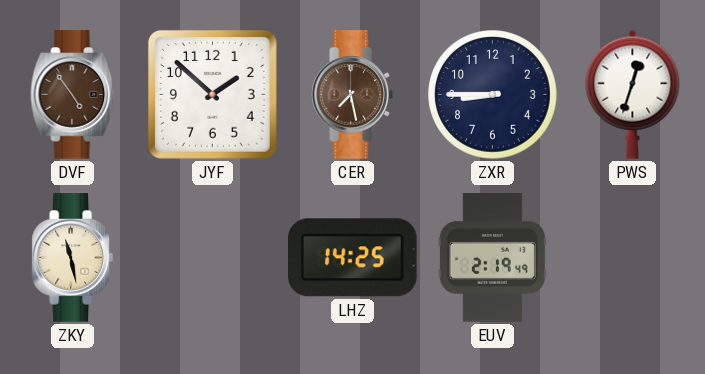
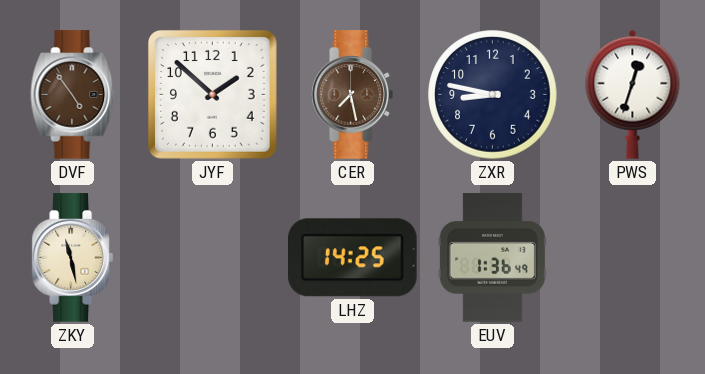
ZXR: 8:45 -> 8:47 (493, 95)
EUV: 2:19 -> 1:36 (492, 258)
